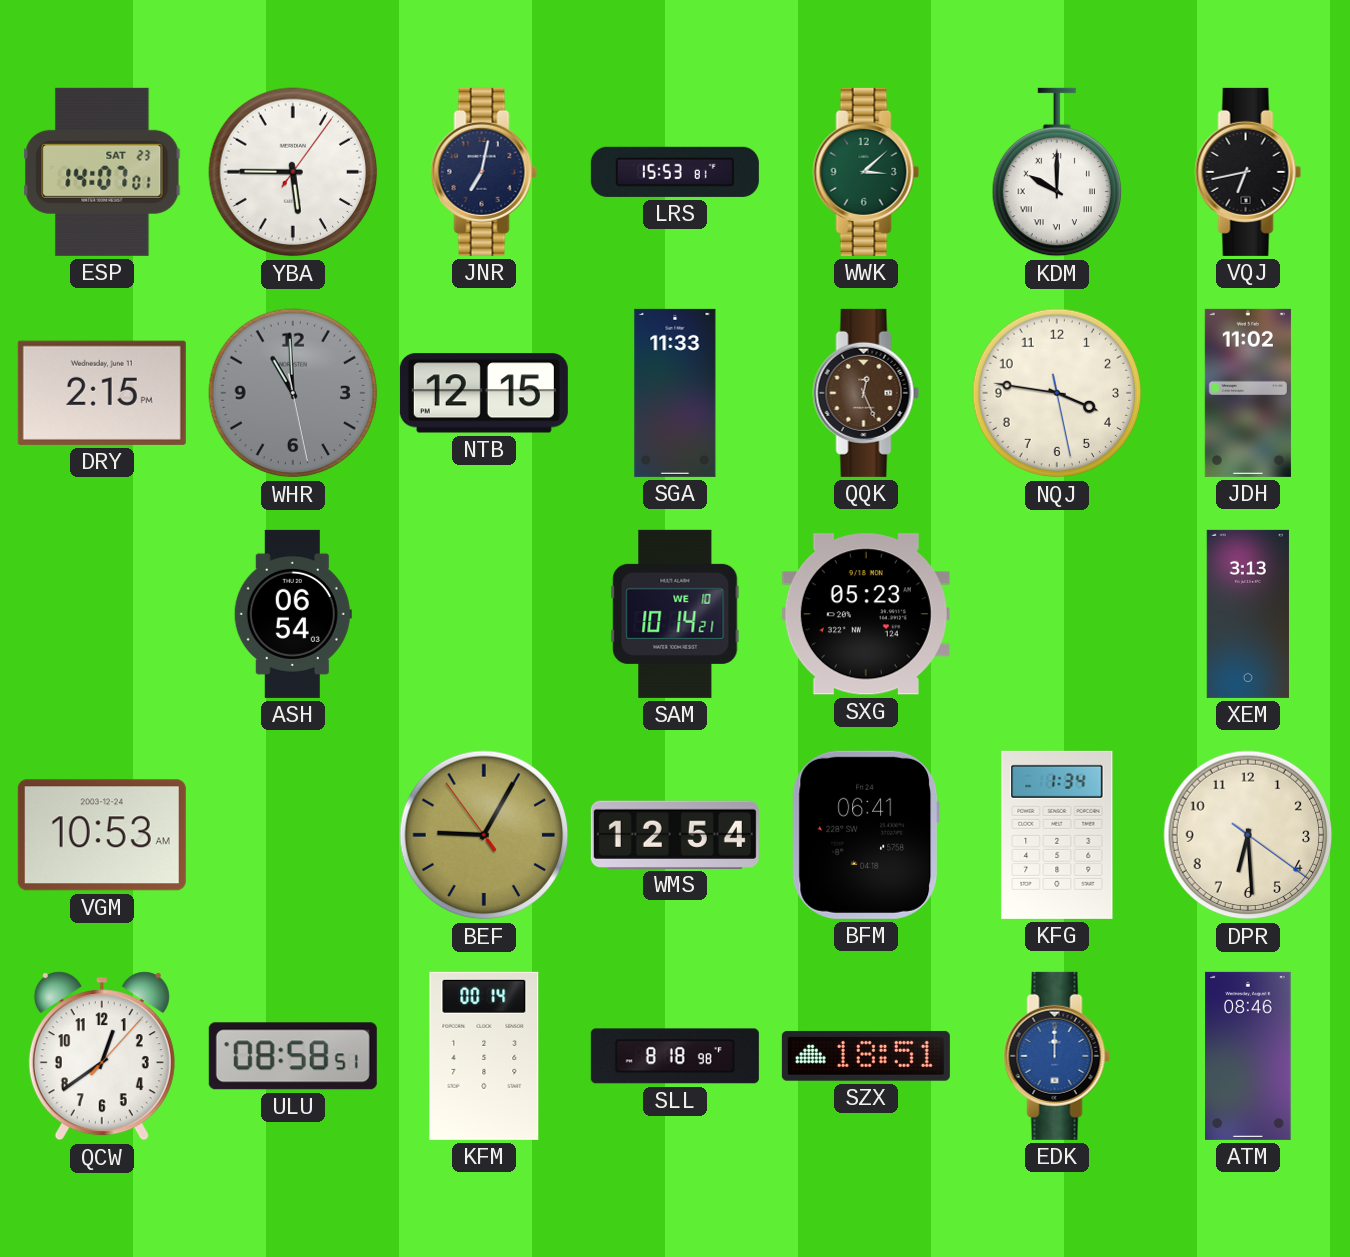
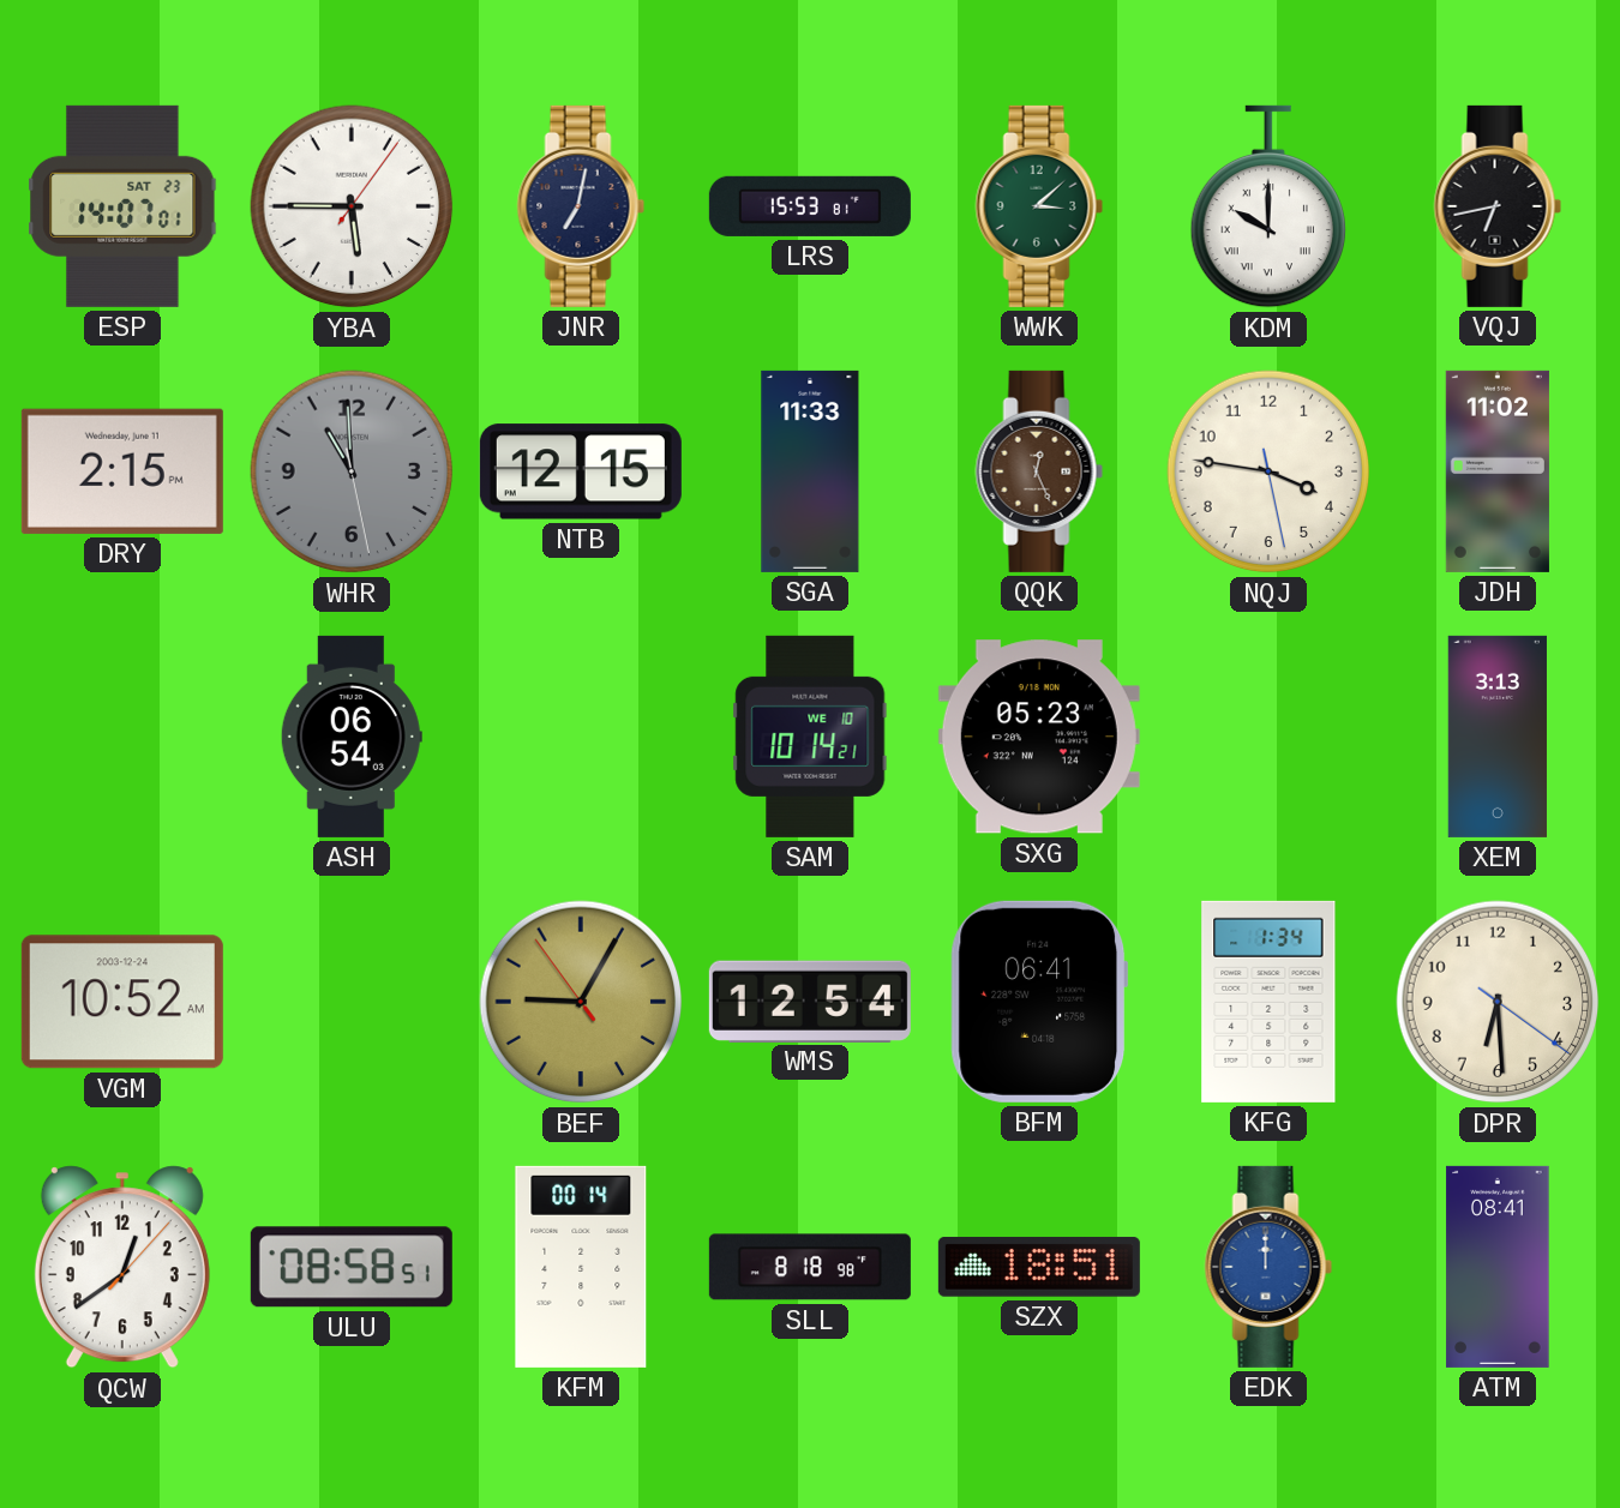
VGM: 10:53 -> 10:52 (122, 1002)
ATM: 08:46 -> 08:41 (1498, 1267)
